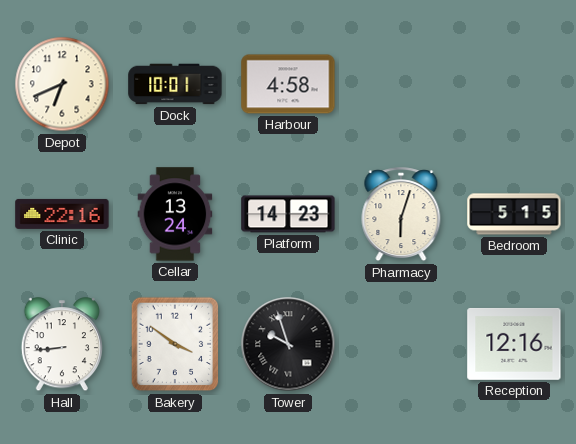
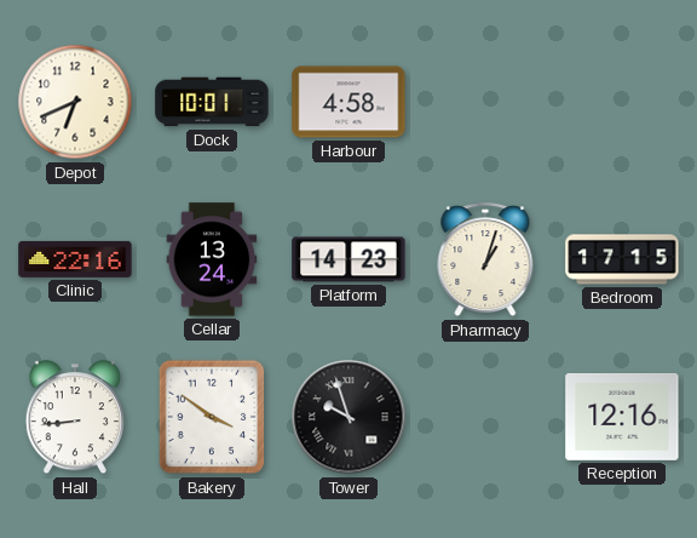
Pharmacy: 6:03 -> 1:03 (485, 261)
Bedroom: 5:15 -> 17:15 (622, 259)
